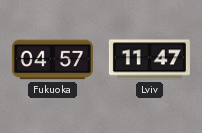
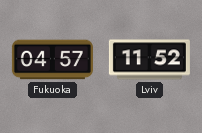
Lviv: 11:47 -> 11:52 (149, 60)
